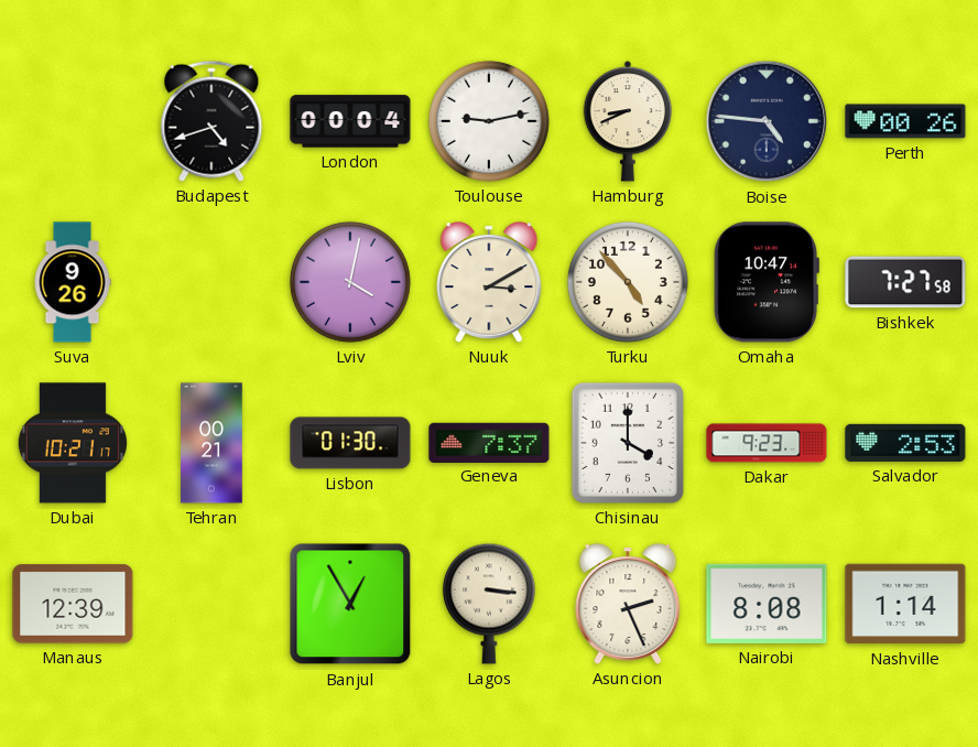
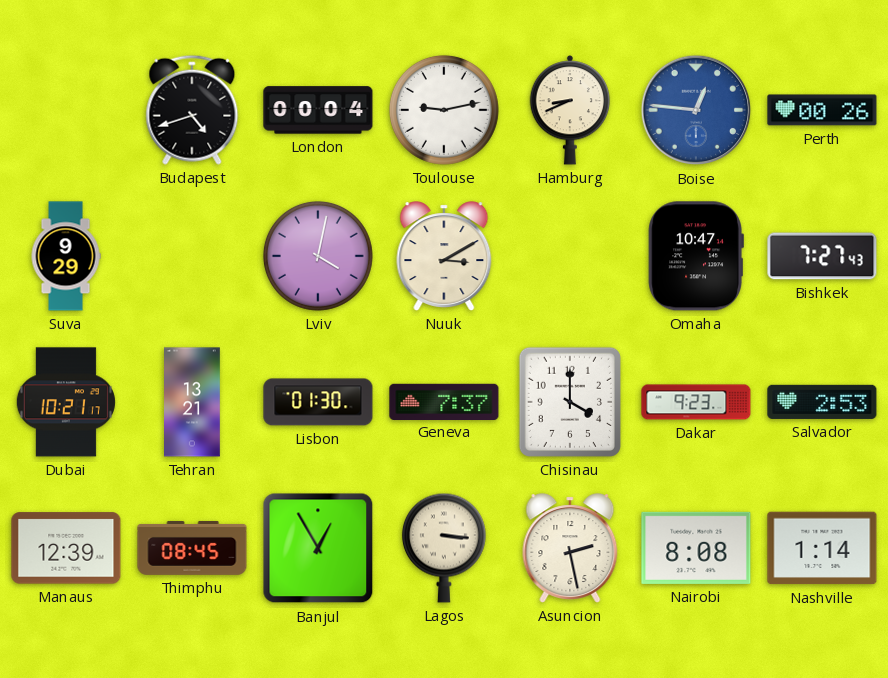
Boise: 4:46 -> 12:46 (696, 110)
Boise dial: navy -> blue (696, 110)
Suva: 9:26 -> 9:29 (66, 256)
Turku: 4:53 -> none (628, 282)
Bishkek: 7:27:58 -> 7:27:43 (822, 256)
Tehran: 00:21 -> 13:21 (193, 402)
Thimphu: none -> 08:45 (192, 548)
Asuncion: 2:26 -> 2:28 (570, 548)
